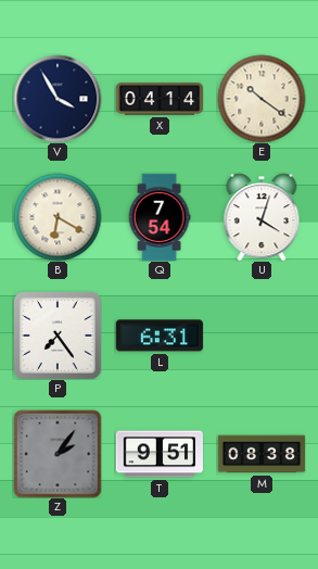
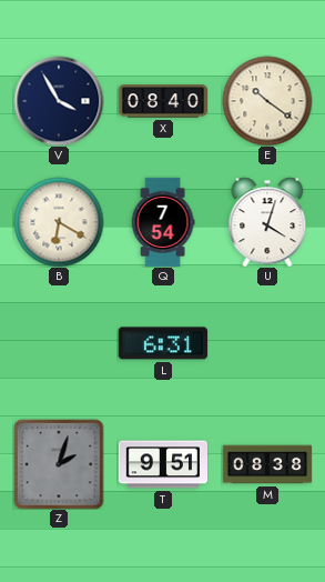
X: 04:14 -> 08:40 (162, 101)
P: 7:24 -> none (58, 336)
Z: 2:06 -> 2:03 (59, 464)
